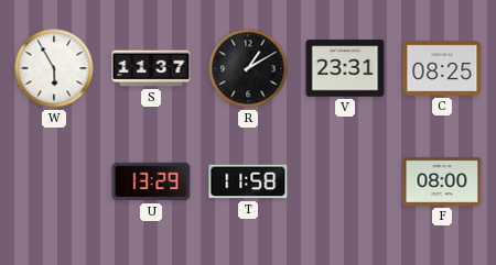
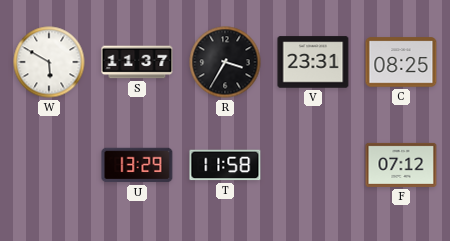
W: 5:55 -> 5:50 (49, 62)
R: 1:10 -> 3:35 (225, 62)
F: 08:00 -> 07:12 (401, 165)
